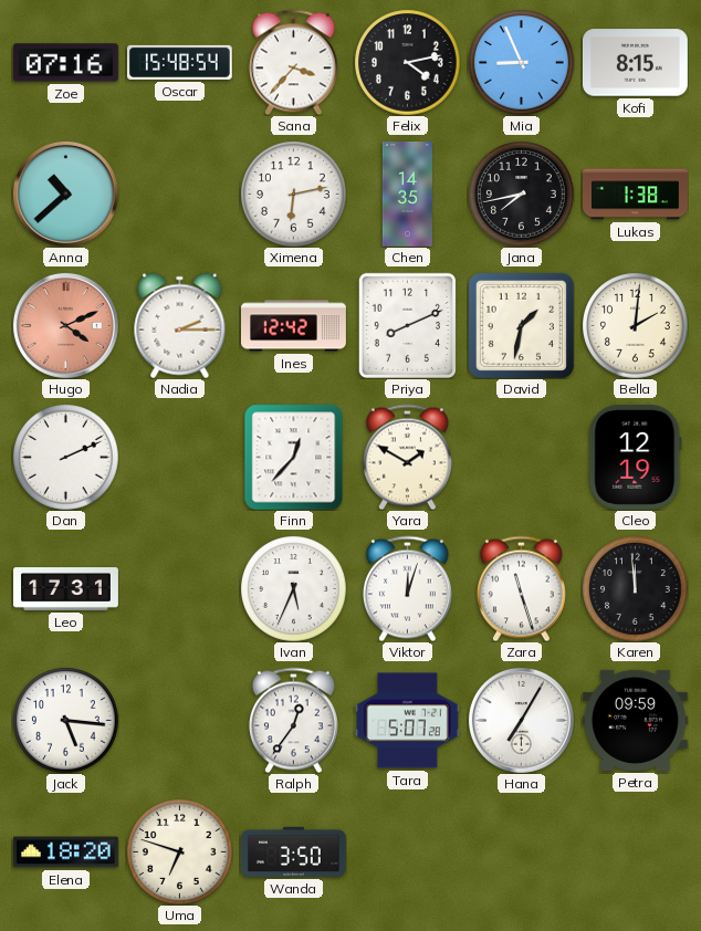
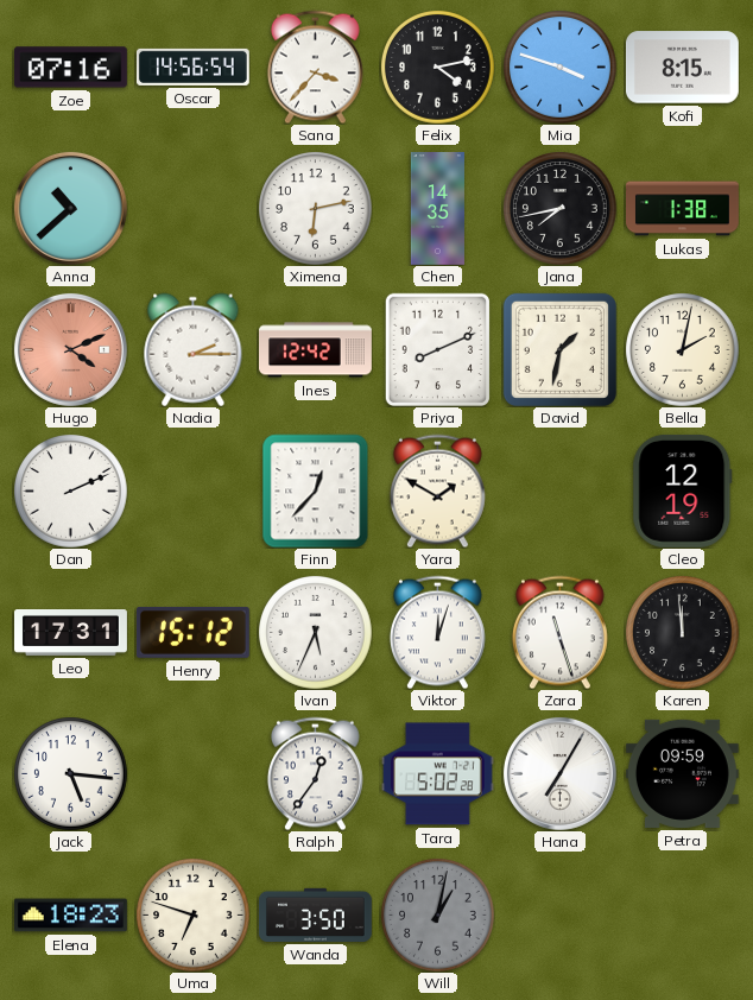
Oscar: 15:48 -> 14:56 (192, 67)
Mia: 8:56 -> 3:48 (561, 68)
Bella: 2:01 -> 2:02 (683, 350)
Henry: none -> 15:12 (192, 632)
Tara: 5:07 -> 5:02 (437, 774)
Elena: 18:20 -> 18:23 (70, 916)
Will: none -> 1:02 (438, 916)
